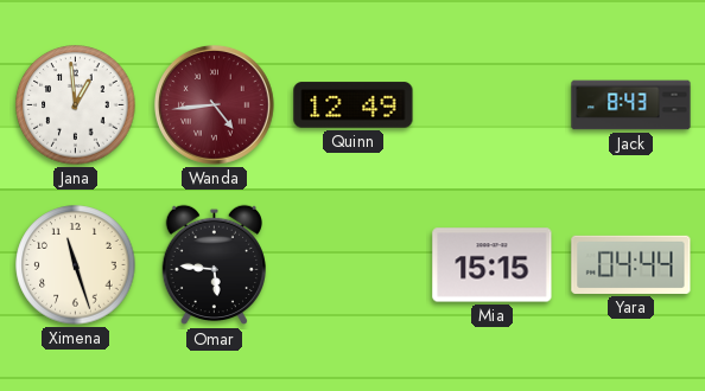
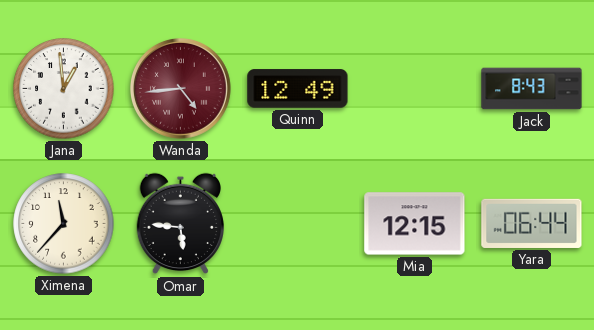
Ximena: 11:27 -> 11:37 (64, 224)
Mia: 15:15 -> 12:15 (415, 224)
Yara: 04:44 -> 06:44 (532, 223)
